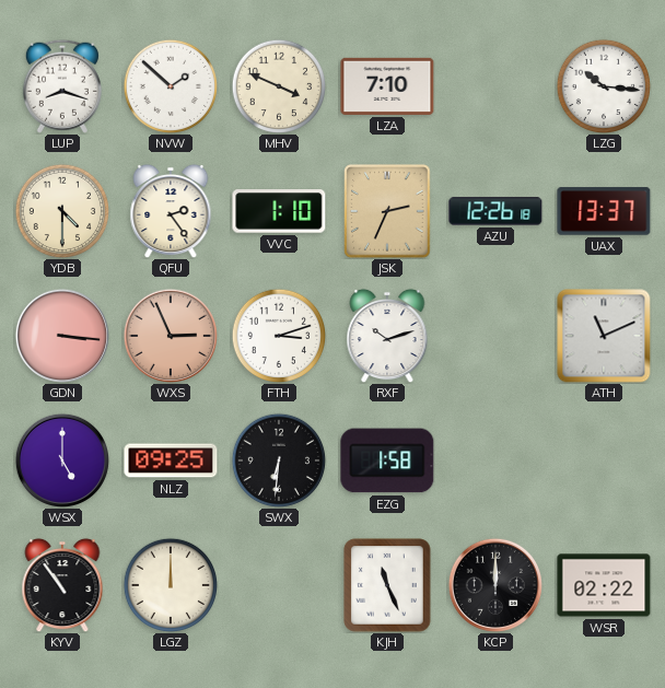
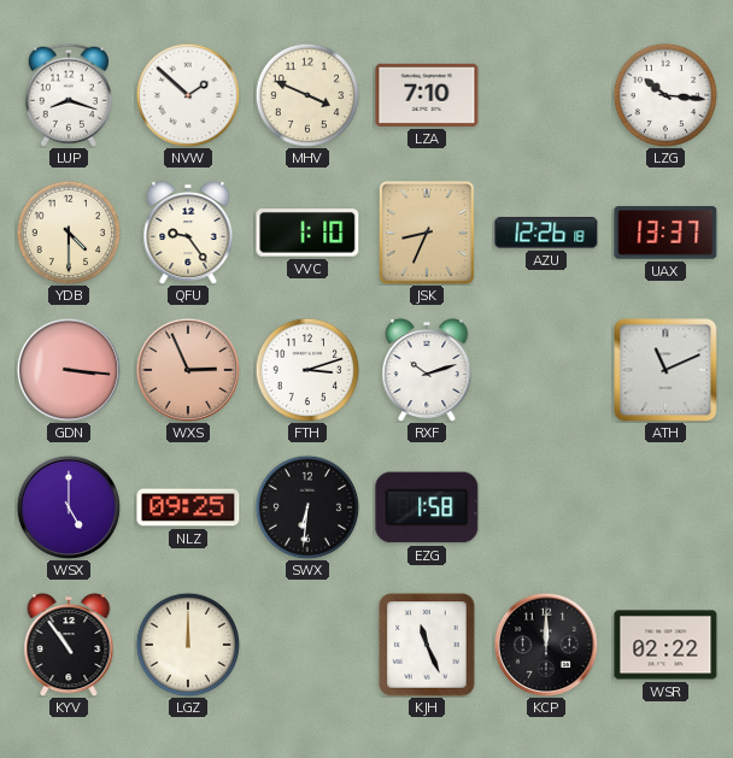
QFU: 2:24 -> 9:24 (188, 233)
JSK: 2:34 -> 8:34 (427, 233)
